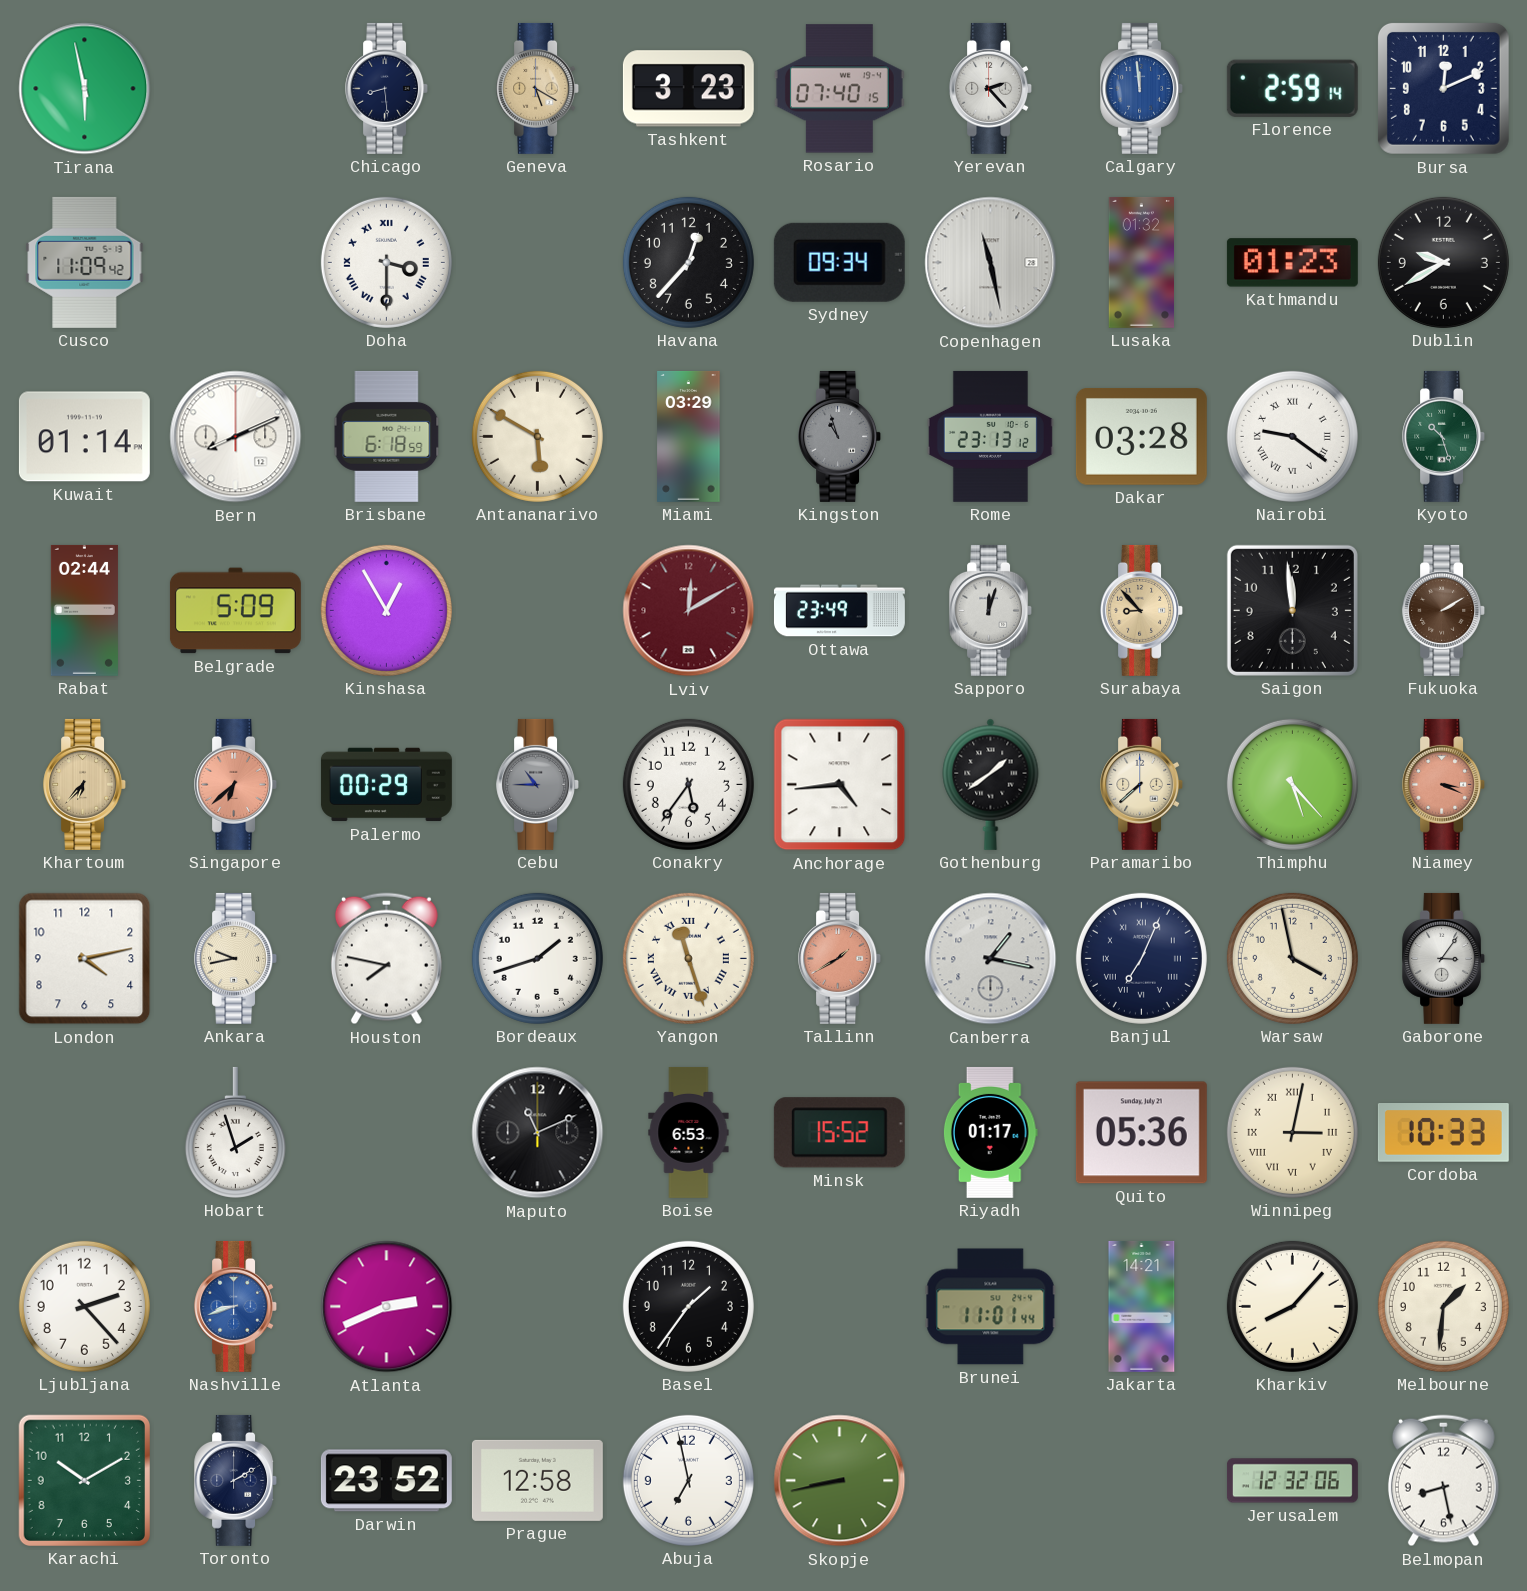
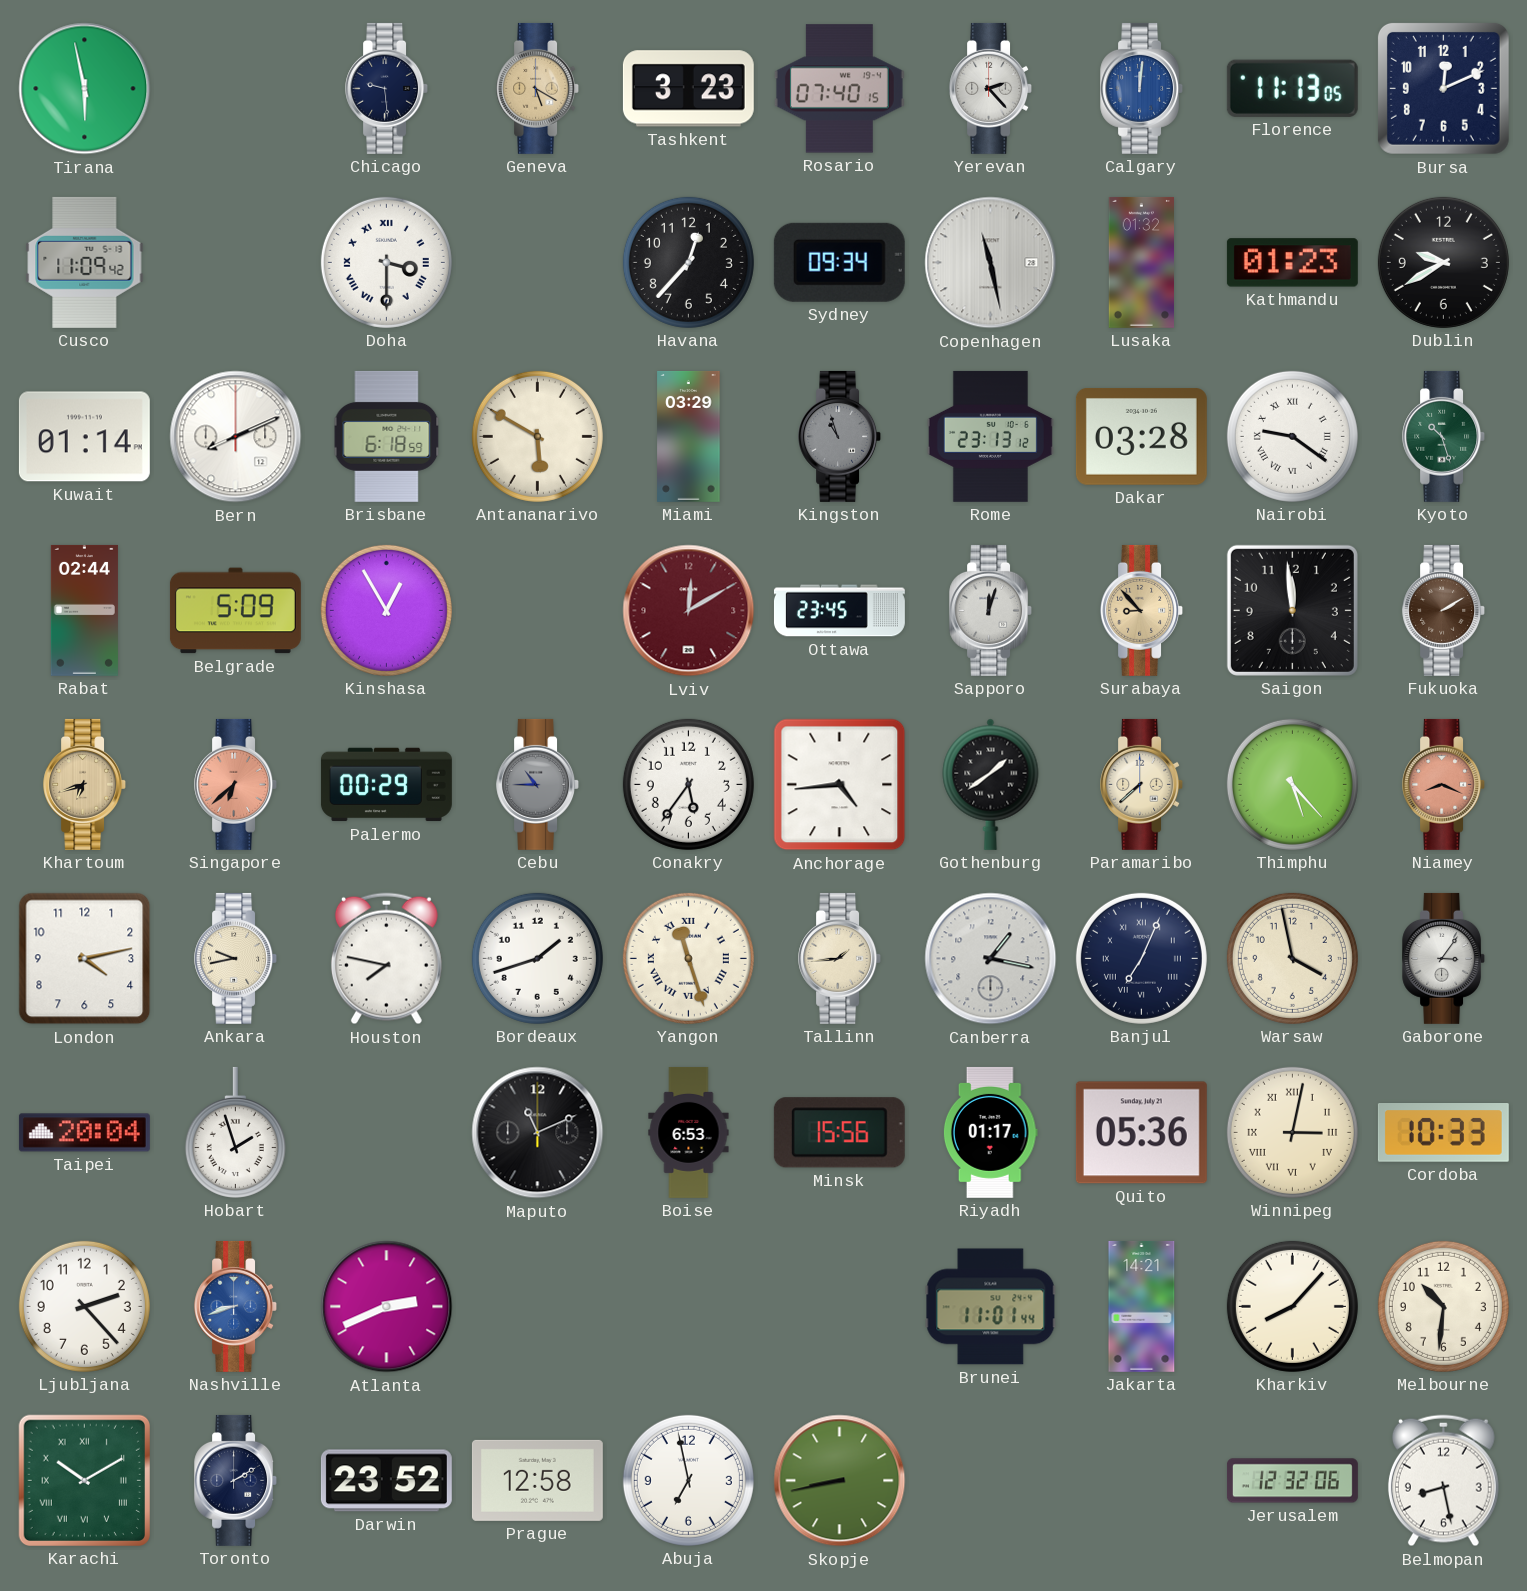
Chicago: 8:29 -> 9:29 (387, 88)
Calgary: 11:59 -> 12:01 (1142, 88)
Florence: 2:59 -> 11:13 (1292, 88)
Ottawa: 23:49 -> 23:45 (839, 611)
Khartoum: 6:37 -> 6:42 (85, 784)
Niamey: 3:19 -> 8:19 (1444, 784)
Tallinn: 1:40 -> 1:44 (840, 958)
Tallinn dial: salmon -> cream (840, 958)
Taipei: none -> 20:04 (84, 1133)
Minsk: 15:52 -> 15:56 (839, 1133)
Basel: 1:36 -> none (688, 1306)
Melbourne: 1:31 -> 10:31 (1443, 1306)
Karachi numerals: Arabic -> Roman (84, 1480)
